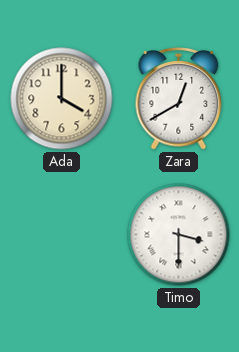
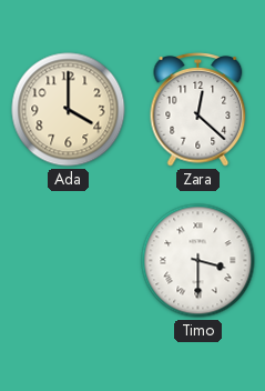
Zara: 12:40 -> 12:22 (198, 110)
